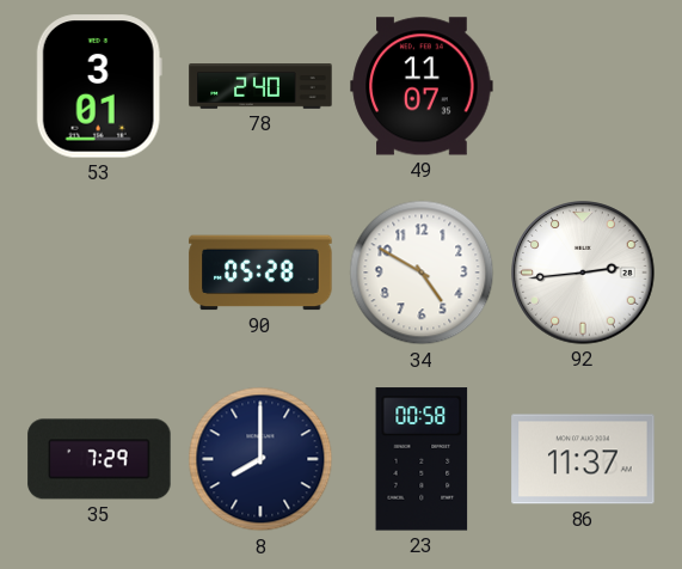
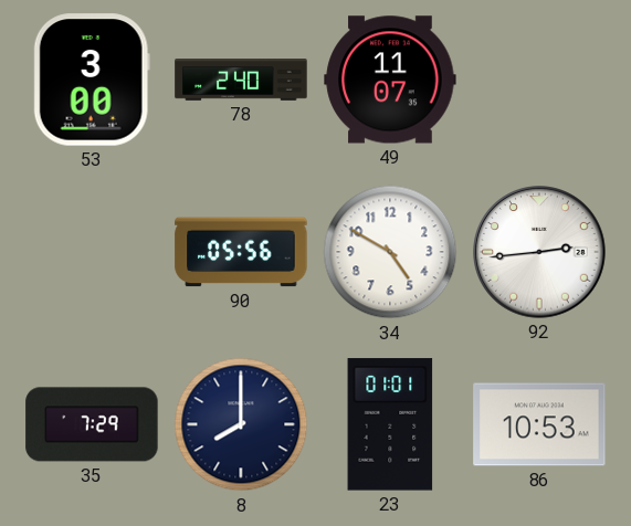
53: 3:01 -> 3:00 (92, 80)
90: 05:28 -> 05:56 (241, 252)
23: 00:58 -> 01:01 (390, 424)
86: 11:37 -> 10:53 (539, 424)
